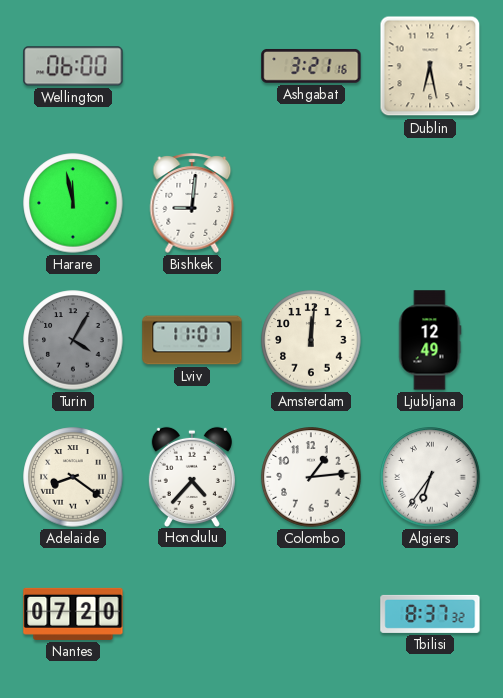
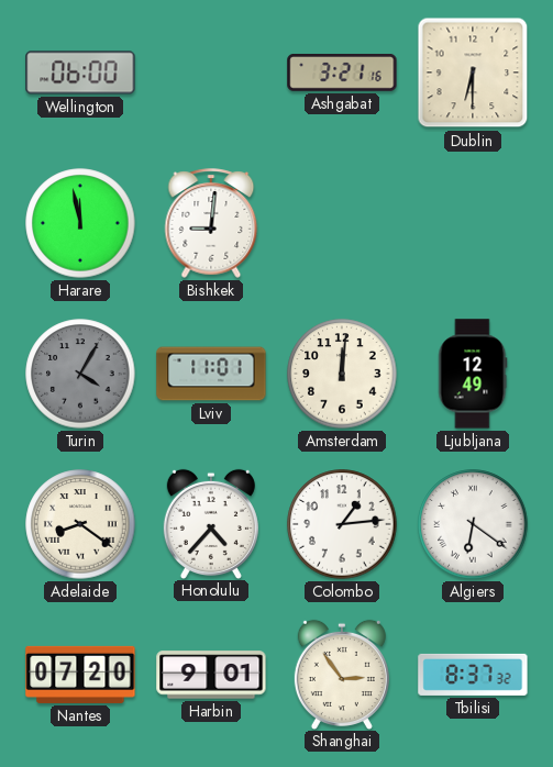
Dublin: 6:28 -> 6:30 (473, 73)
Algiers: 6:36 -> 6:21 (473, 524)
Harbin: none -> 9:01 (211, 675)
Shanghai: none -> 2:54 (342, 674)
